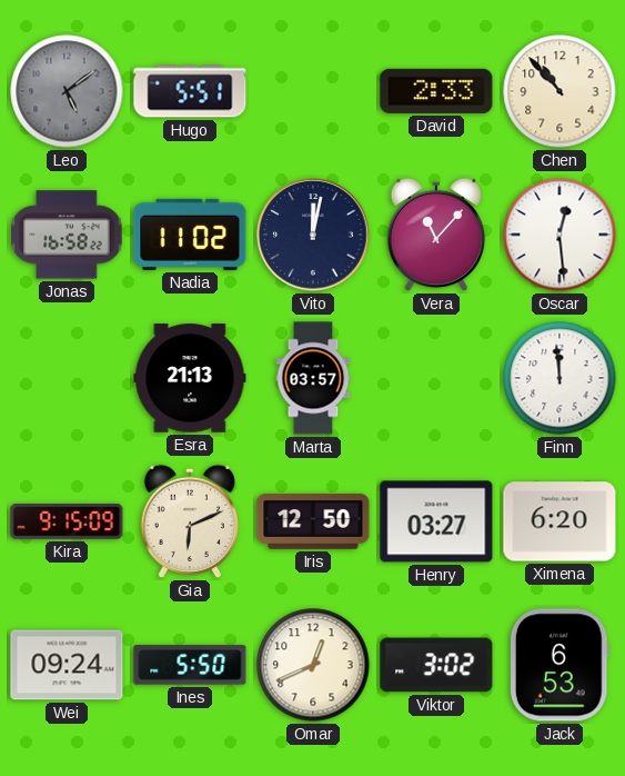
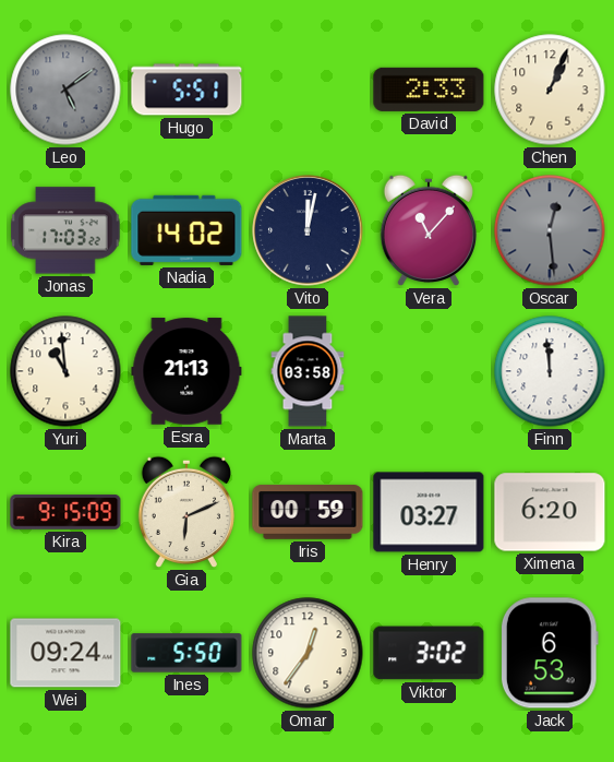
Chen: 10:53 -> 1:04 (550, 90)
Jonas: 16:58 -> 17:03 (65, 230)
Nadia: 11:02 -> 14:02 (186, 230)
Oscar dial: white -> grey (550, 230)
Yuri: none -> 10:59 (65, 371)
Marta: 03:57 -> 03:58 (308, 371)
Iris: 12:50 -> 00:59 (308, 512)
Omar: 12:41 -> 12:36 (308, 653)
